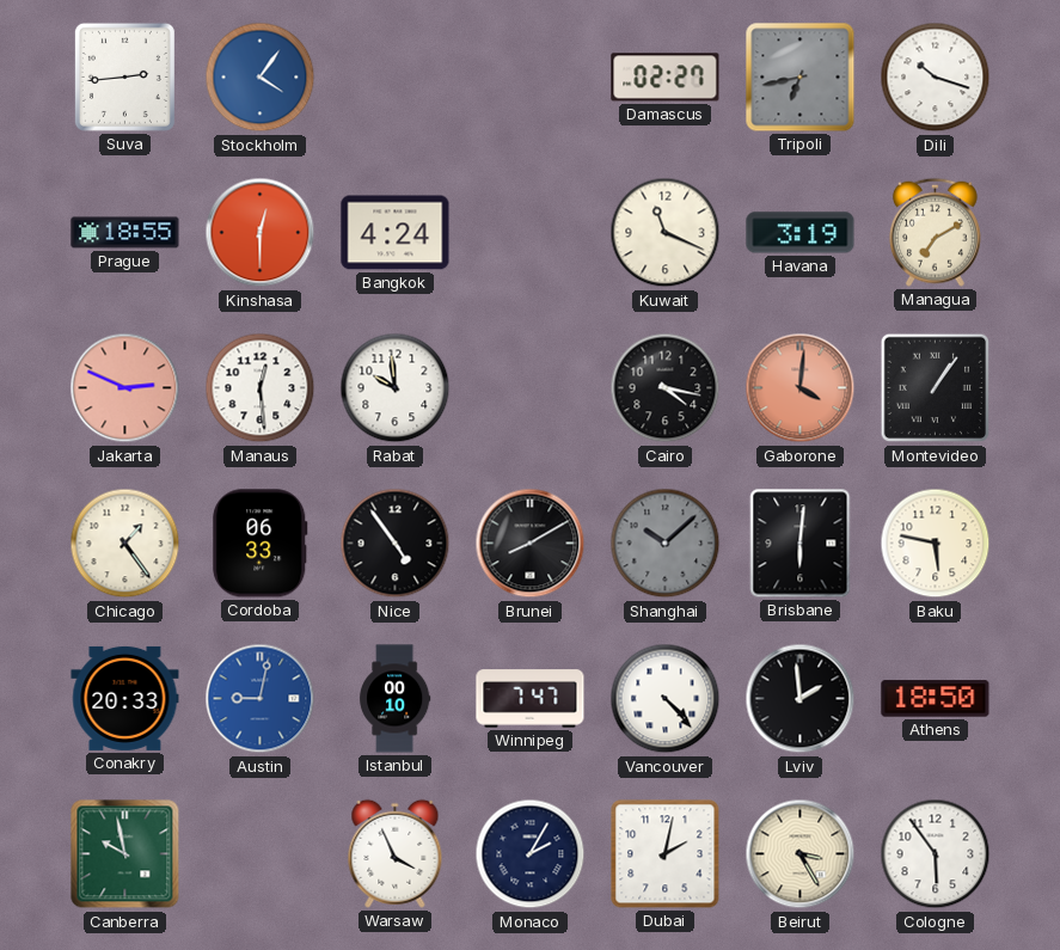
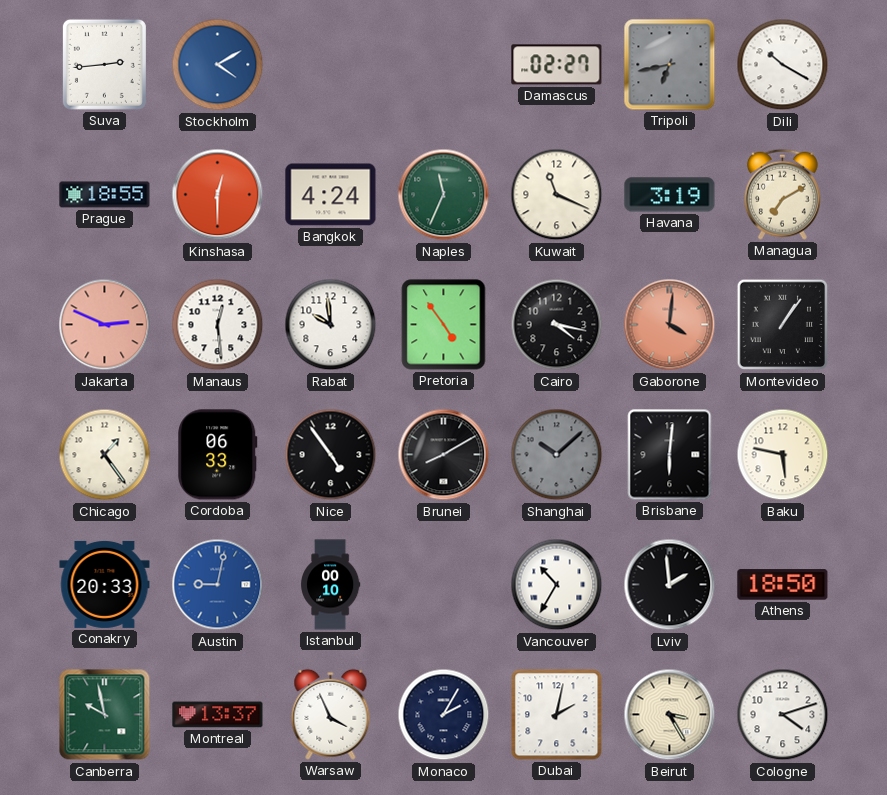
Stockholm: 4:06 -> 4:10 (218, 65)
Dili: 10:18 -> 10:20 (783, 65)
Naples: none -> 11:34 (444, 195)
Pretoria: none -> 4:54 (444, 325)
Winnipeg: 7:47 -> none (531, 699)
Vancouver: 4:23 -> 10:35 (557, 585)
Montreal: none -> 13:37 (218, 715)
Cologne: 5:54 -> 4:12 (783, 715)
